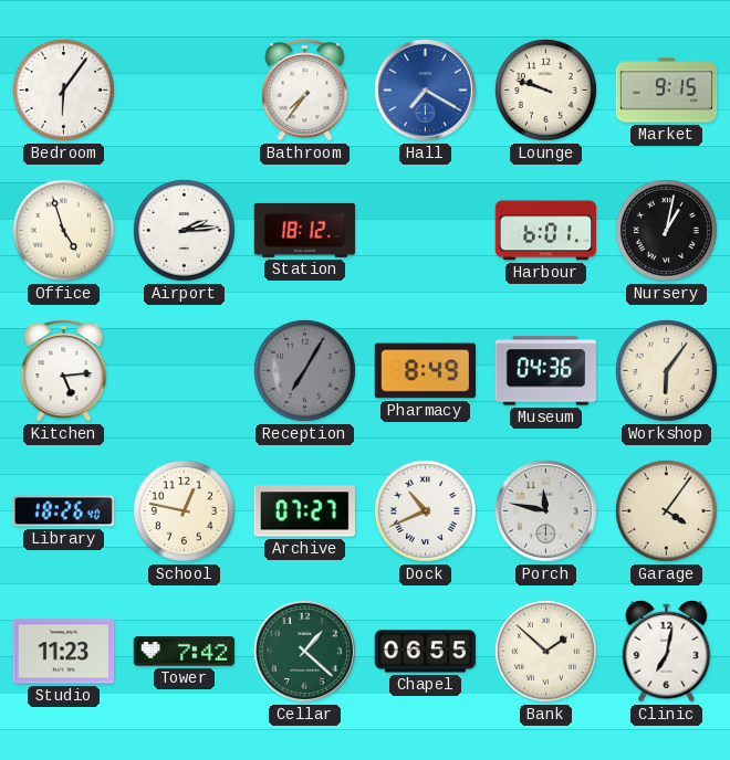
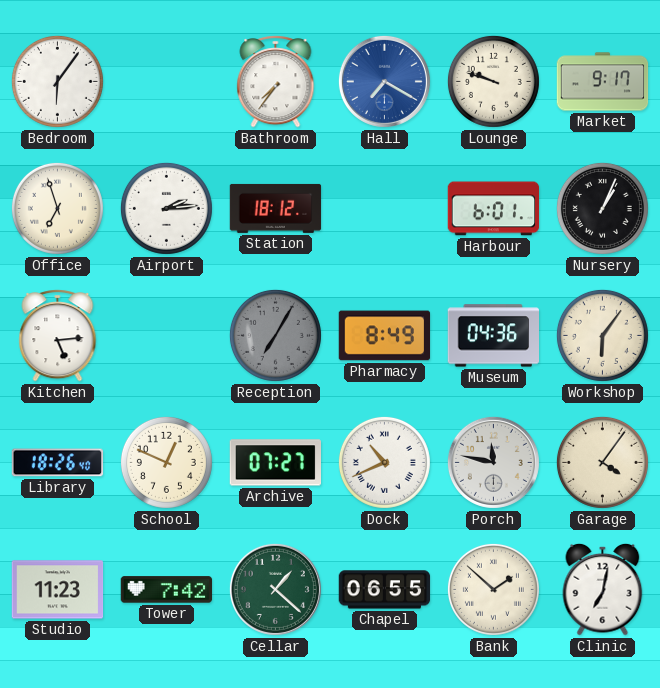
Market: 9:15 -> 9:17 (603, 82)
Office: 4:57 -> 6:57 (57, 208)
Nursery: 1:02 -> 1:04 (602, 208)
School: 12:47 -> 12:49 (166, 462)
